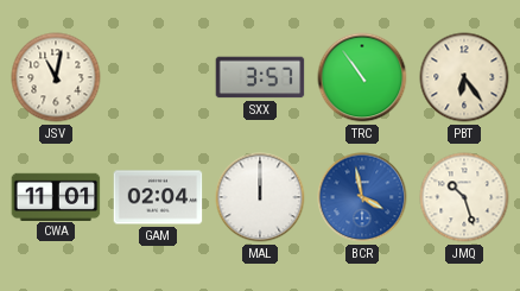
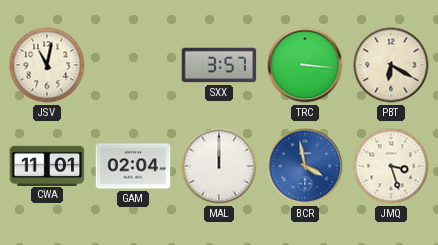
TRC: 10:54 -> 3:16 (305, 65)
PBT: 6:24 -> 6:20 (391, 65)
JMQ: 10:27 -> 3:27 (391, 166)
